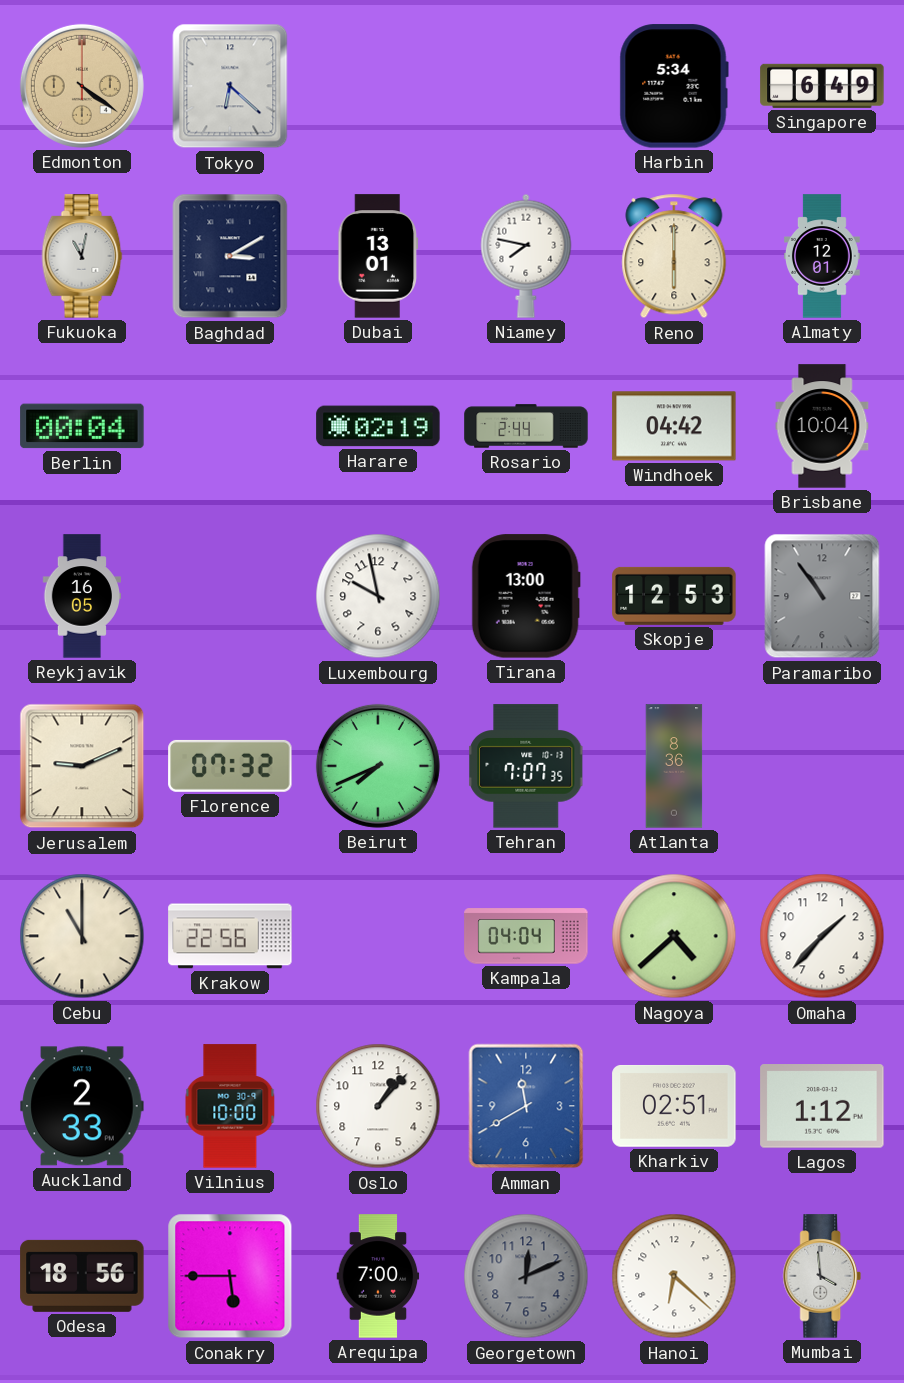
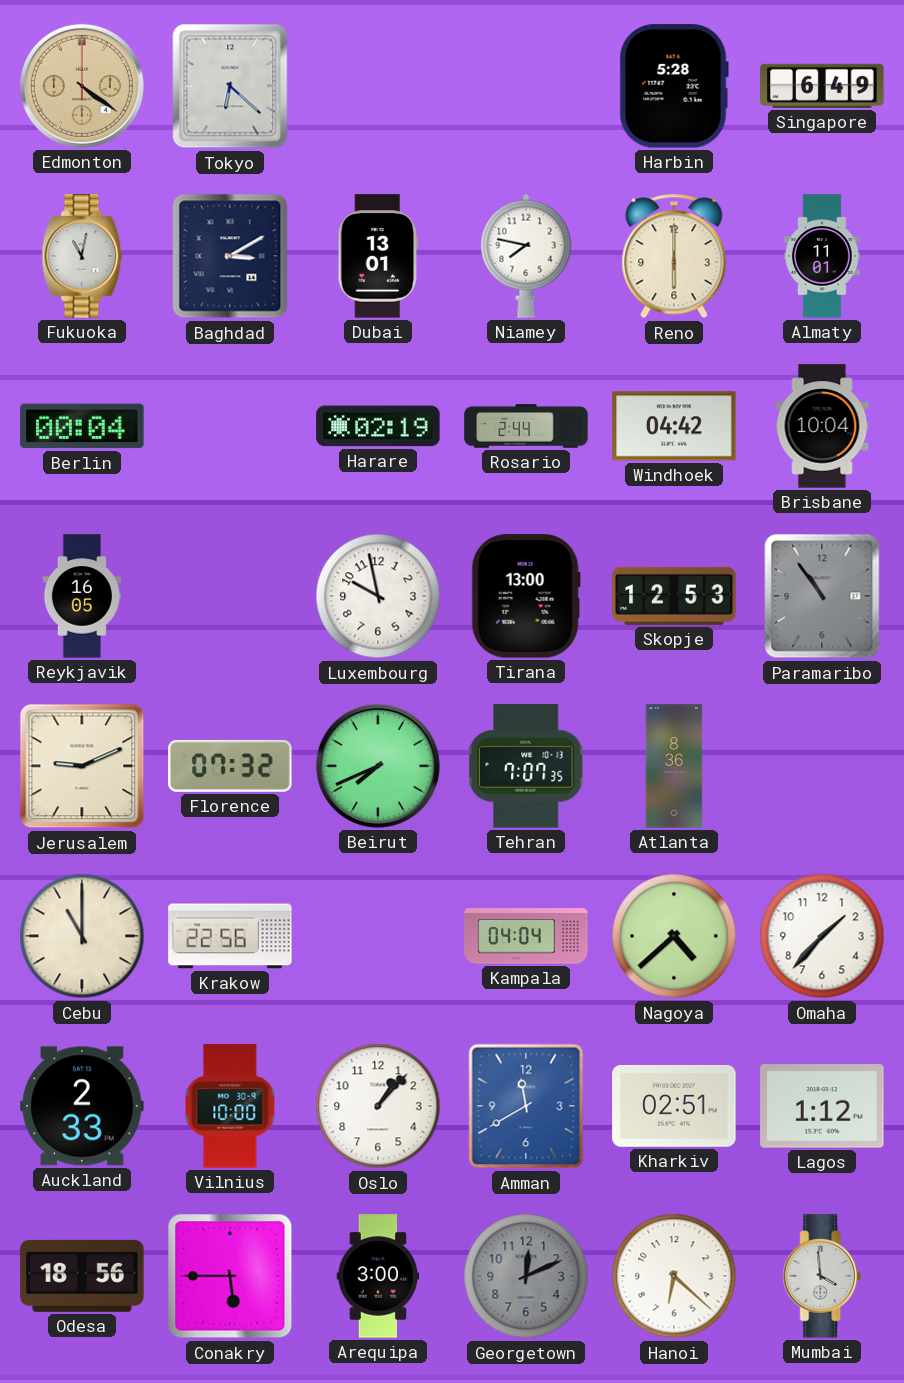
Harbin: 5:34 -> 5:28 (674, 86)
Almaty: 12:01 -> 11:01 (823, 256)
Arequipa: 7:00 -> 3:00 (378, 1276)
